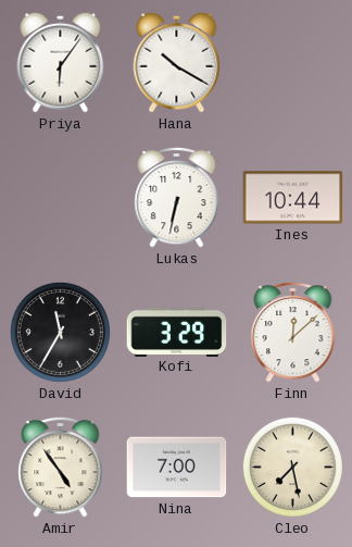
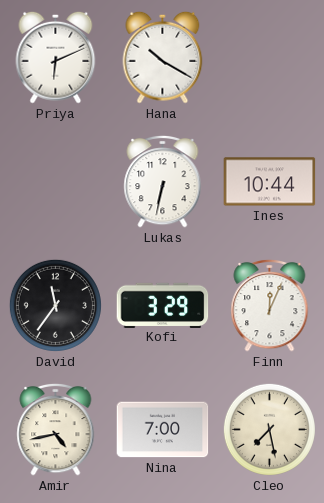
Priya: 6:06 -> 6:11 (56, 57)
David: 11:35 -> 11:36 (55, 305)
Finn: 12:08 -> 12:04 (270, 305)
Amir: 4:54 -> 4:43 (56, 429)
